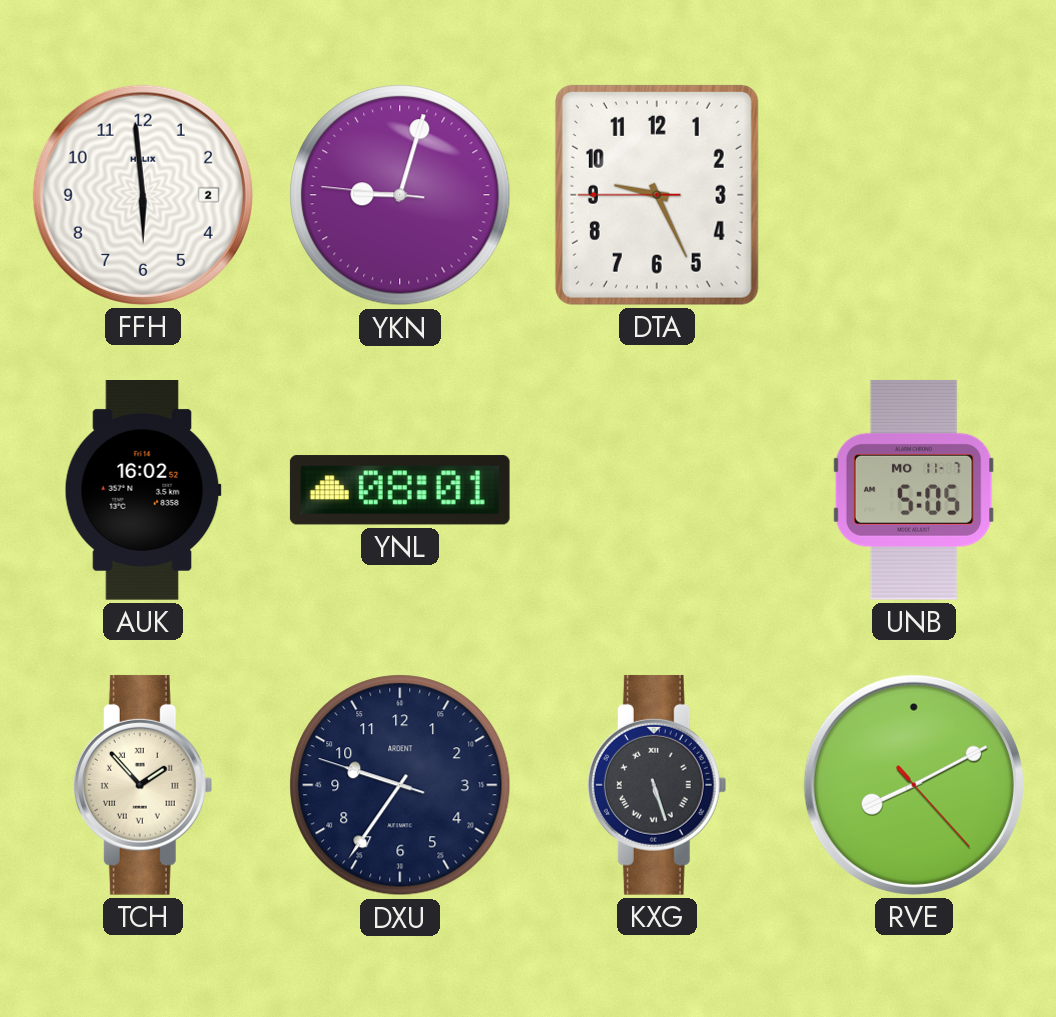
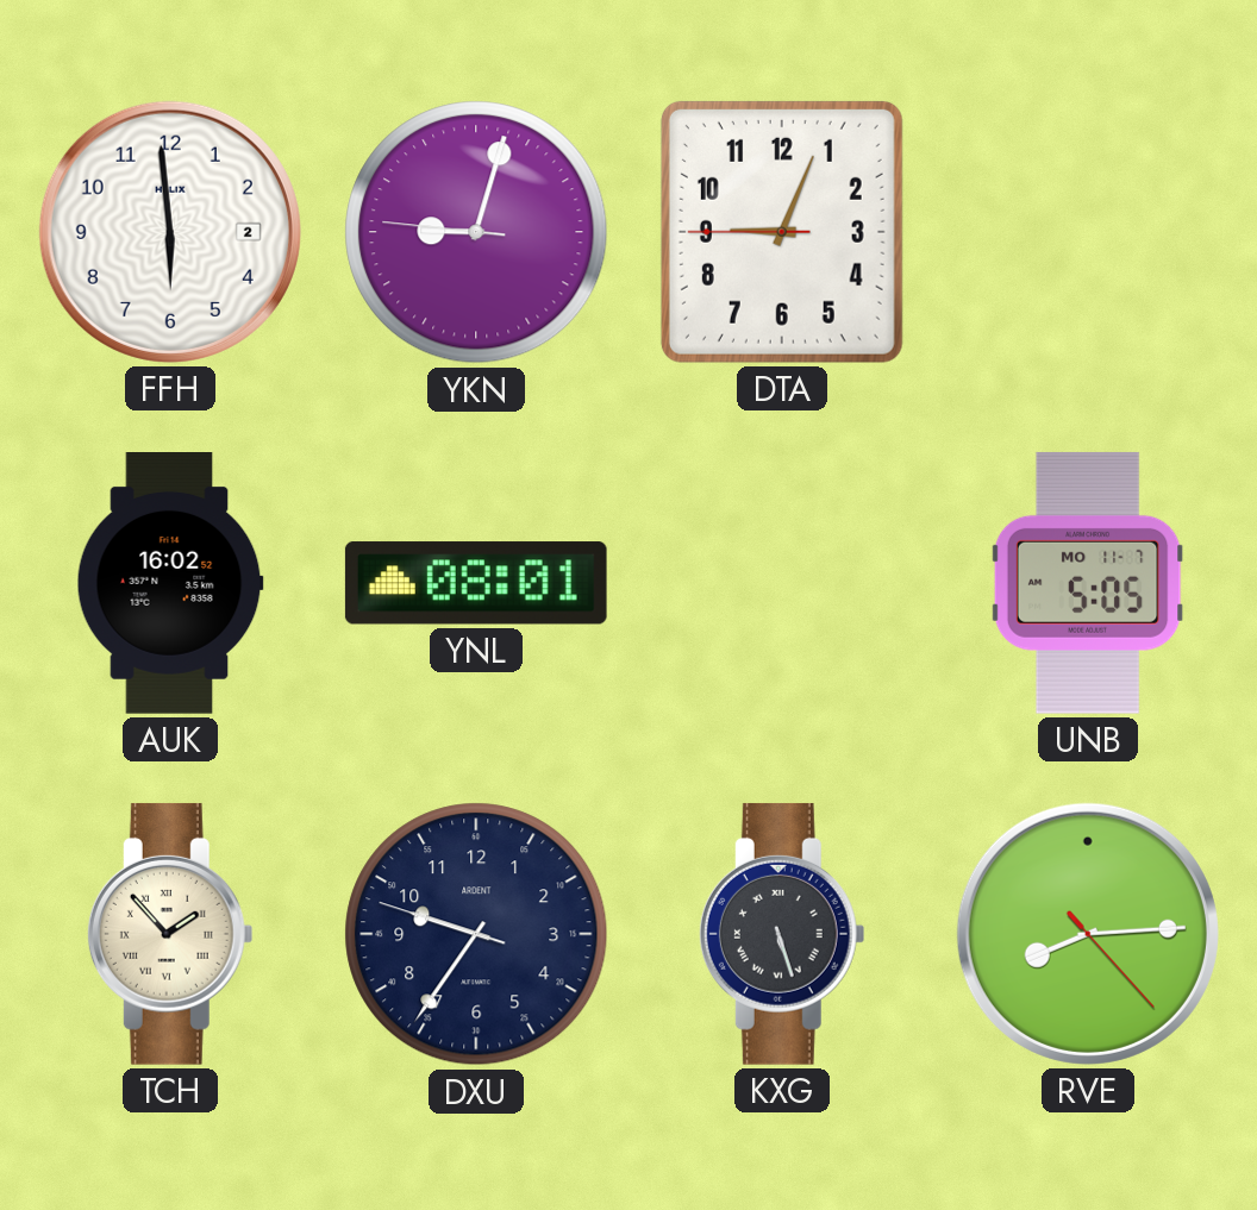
DTA: 9:25 -> 9:03 (782, 232)
RVE: 8:10 -> 8:14 (1088, 934)
